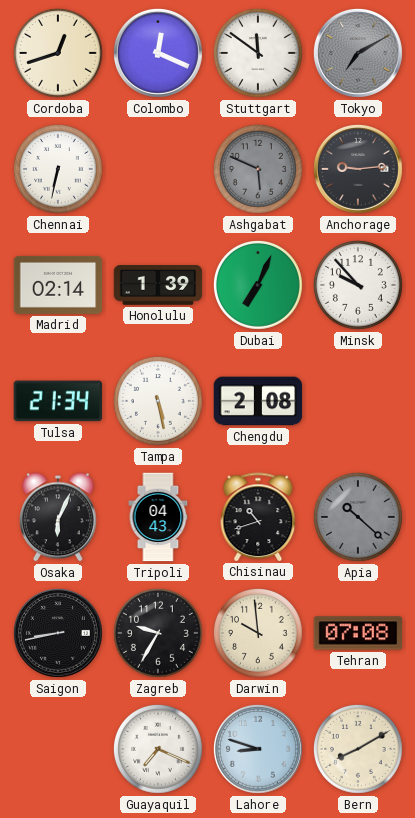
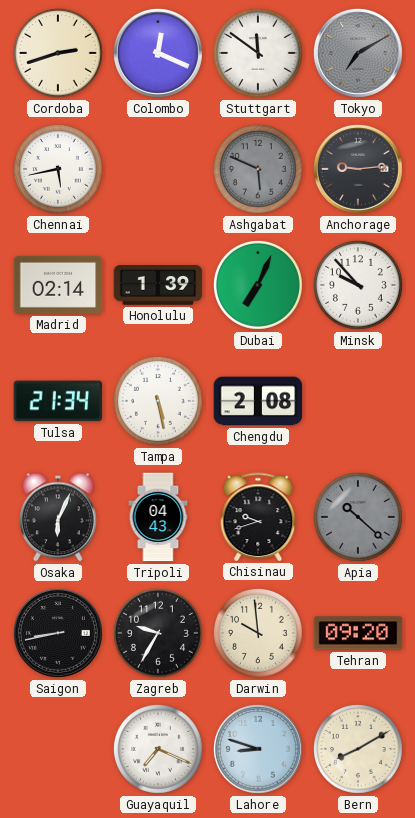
Cordoba: 12:42 -> 2:42 (58, 53)
Chennai: 6:32 -> 5:43 (58, 169)
Chisinau: 10:42 -> 9:42 (258, 517)
Tehran: 07:08 -> 09:20 (358, 633)
